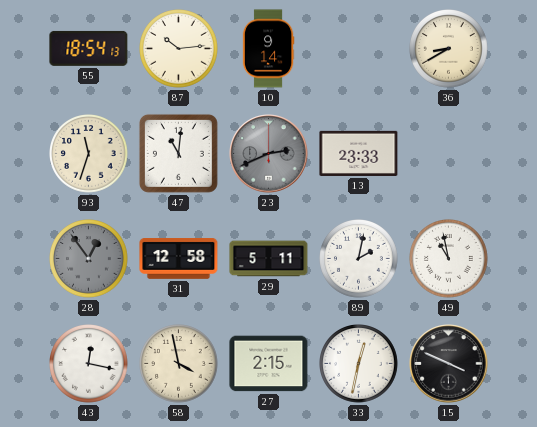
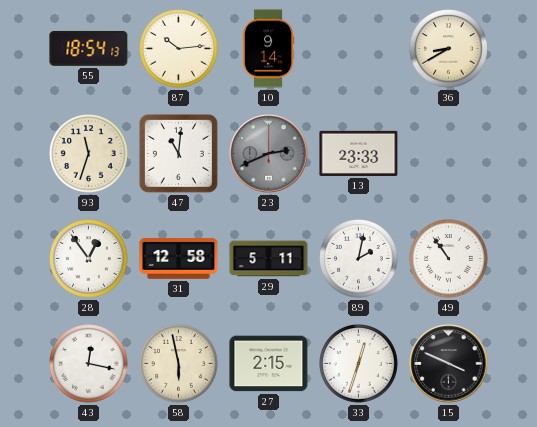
28 dial: grey -> white (89, 259)
49: 10:58 -> 10:54 (449, 259)
58: 3:58 -> 5:58 (179, 364)
33: 12:32 -> 12:33 (359, 364)
